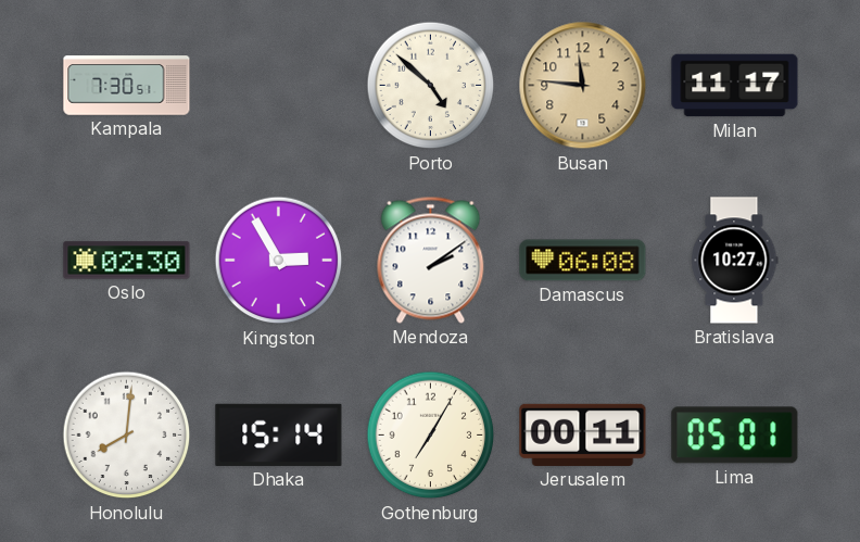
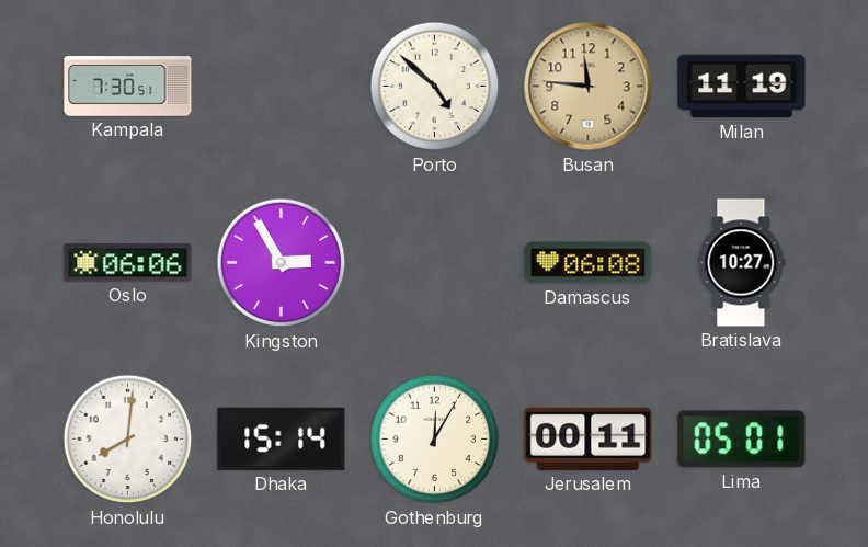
Milan: 11:17 -> 11:19 (742, 87)
Oslo: 02:30 -> 06:06 (128, 263)
Mendoza: 2:09 -> none (431, 260)
Gothenburg: 7:05 -> 12:05 (435, 440)
